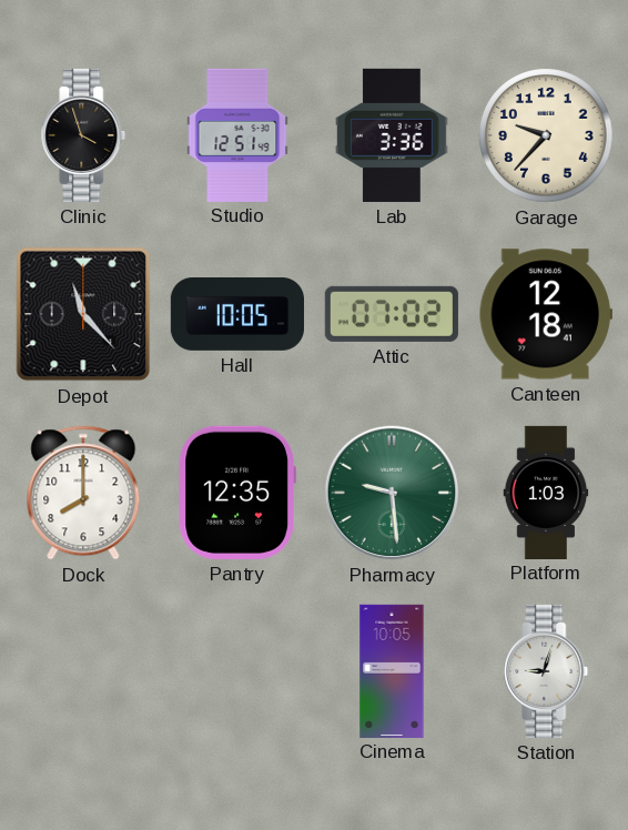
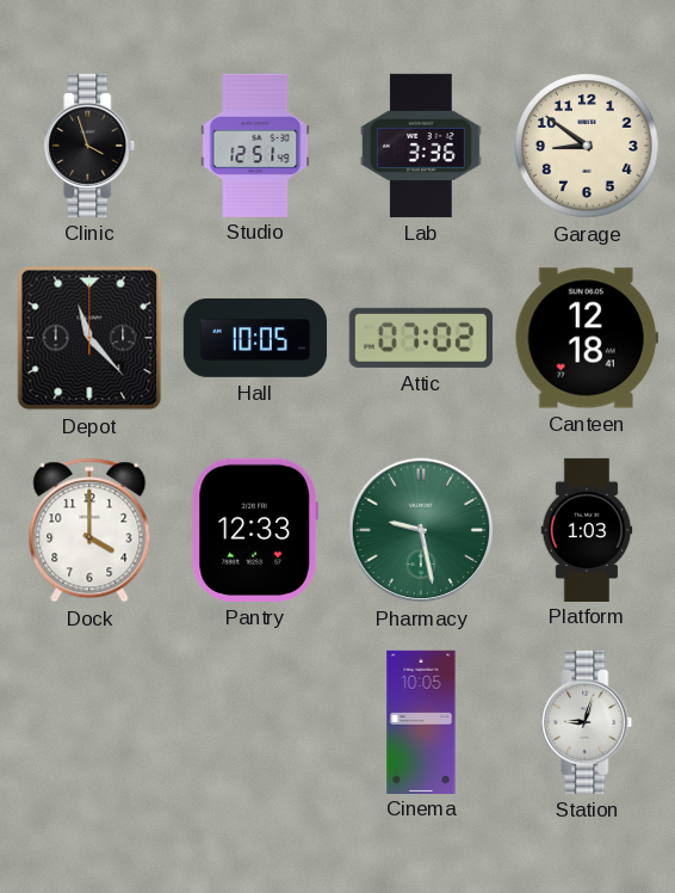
Garage: 9:37 -> 8:51 (587, 146)
Dock: 8:00 -> 4:00 (89, 530)
Pantry: 12:35 -> 12:33 (255, 530)
Pharmacy: 9:29 -> 9:28 (421, 530)
